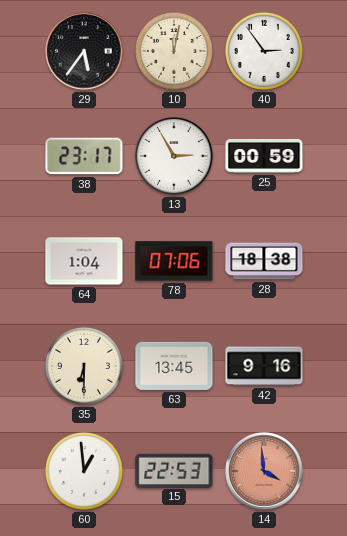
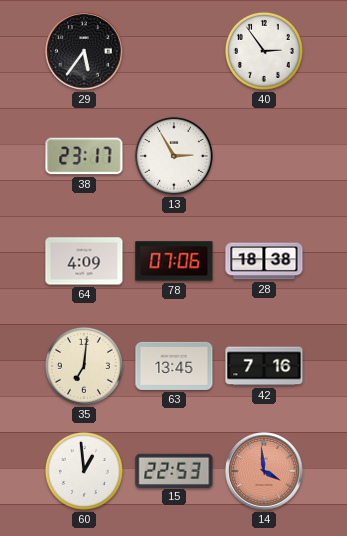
10: 12:02 -> none (174, 51)
25: 00:59 -> none (264, 156)
64: 1:04 -> 4:09 (84, 261)
35: 6:30 -> 7:01 (84, 366)
42: 9:16 -> 7:16 (264, 366)
